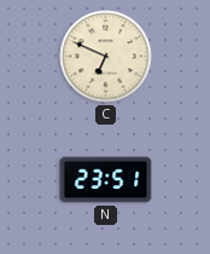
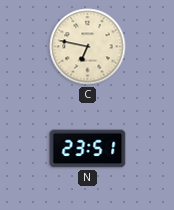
C: 6:49 -> 6:47 (88, 47)
